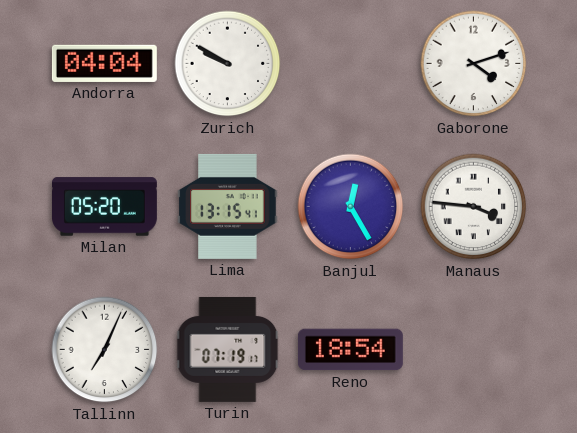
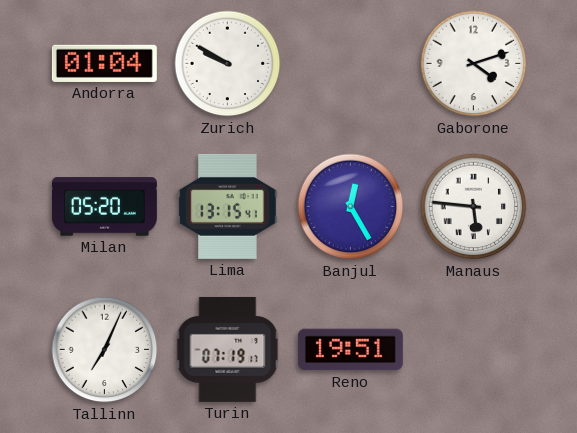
Andorra: 04:04 -> 01:04 (104, 63)
Manaus: 3:46 -> 5:46 (474, 207)
Reno: 18:54 -> 19:51 (350, 350)
